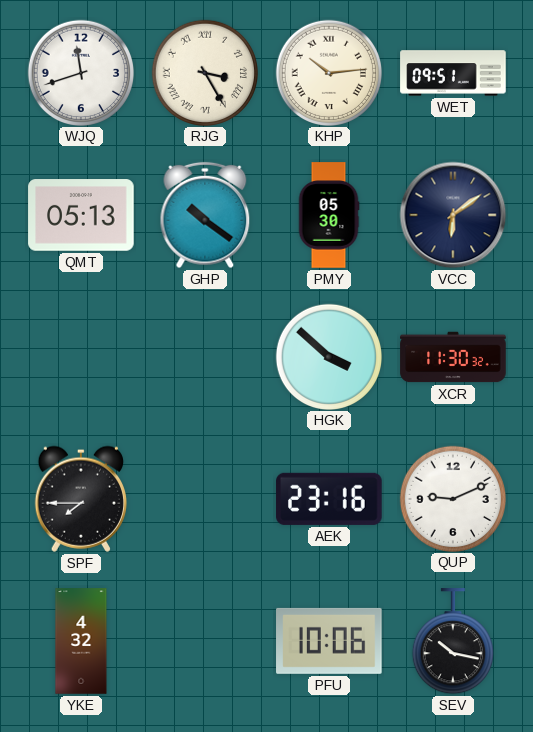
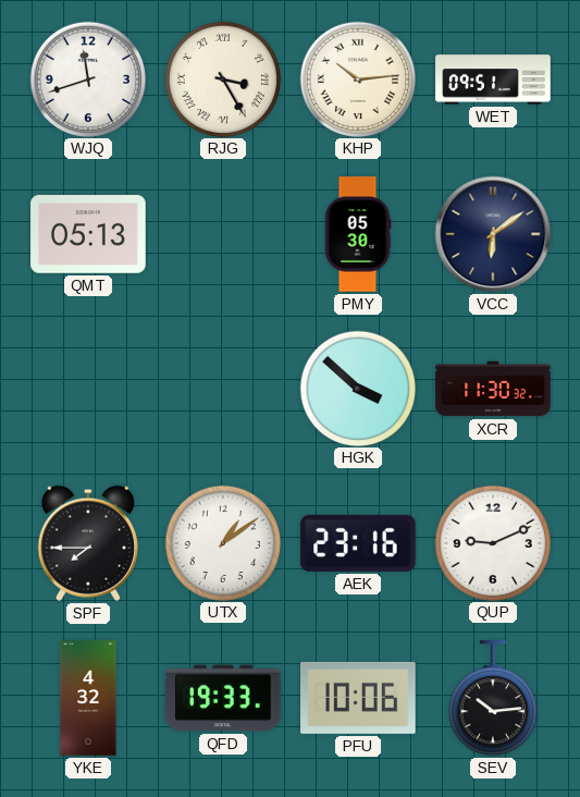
GHP: 10:21 -> none (205, 215)
UTX: none -> 1:09 (222, 542)
QFD: none -> 19:33 (223, 698)
SEV: 10:17 -> 10:14 (493, 699)
